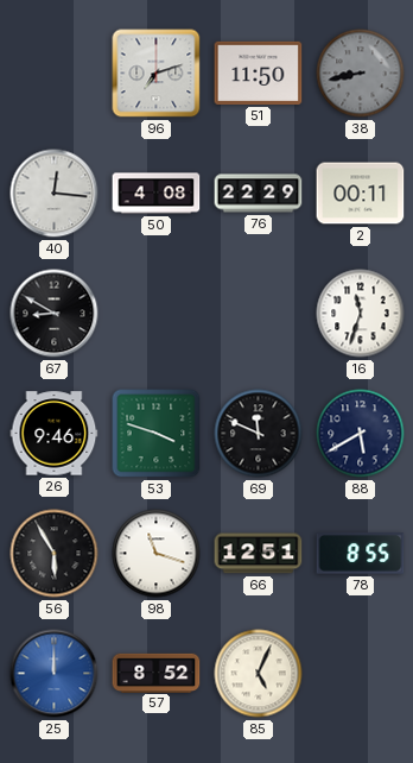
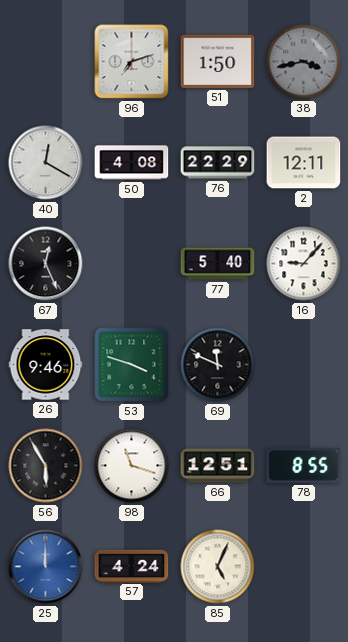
51: 11:50 -> 1:50 (218, 61)
38: 8:43 -> 3:43 (304, 62)
40: 12:16 -> 12:20 (46, 163)
2: 00:11 -> 12:11 (304, 163)
67: 8:50 -> 12:26 (46, 264)
77: none -> 5:40 (218, 264)
16: 11:33 -> 9:07 (304, 264)
88: 5:40 -> none (361, 434)
57: 8:52 -> 4:24 (132, 566)
